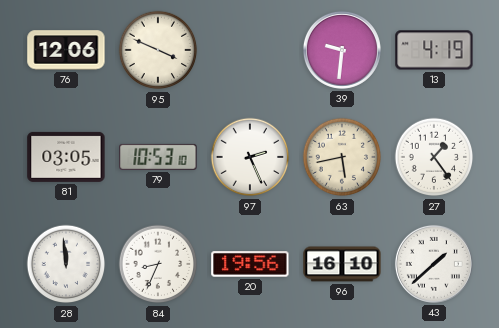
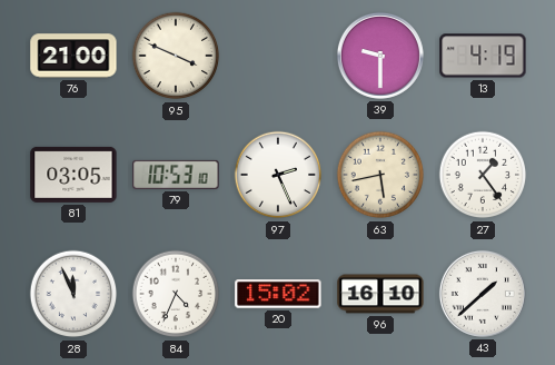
76: 12:06 -> 21:00 (73, 56)
39: 9:31 -> 9:30 (380, 56)
28: 11:59 -> 11:56 (73, 294)
84: 8:34 -> 4:34 (176, 294)
20: 19:56 -> 15:02 (278, 294)
